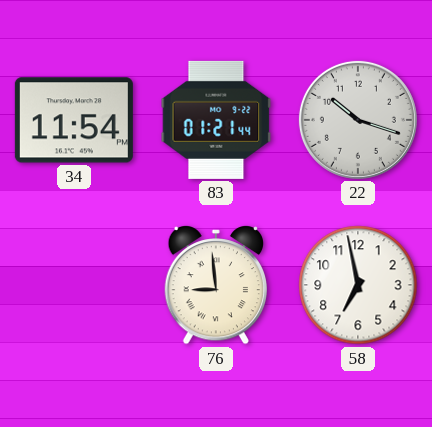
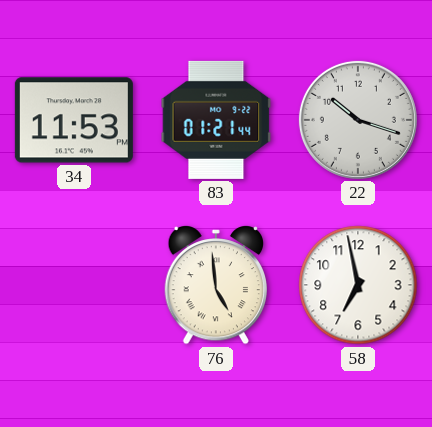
34: 11:54 -> 11:53 (74, 120)
76: 8:59 -> 4:59 (216, 286)
